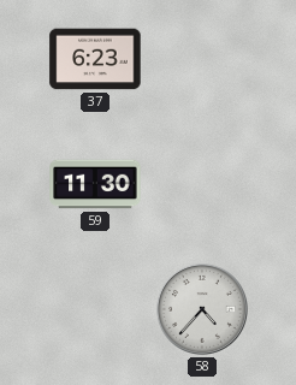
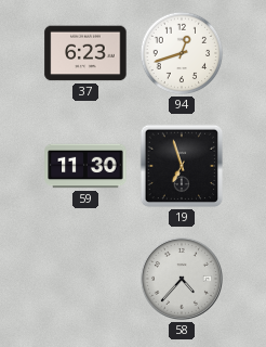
94: none -> 12:42 (182, 53)
19: none -> 6:57 (182, 166)
